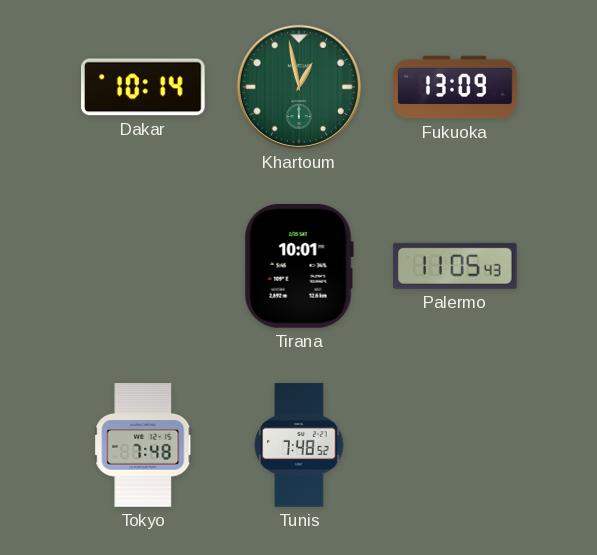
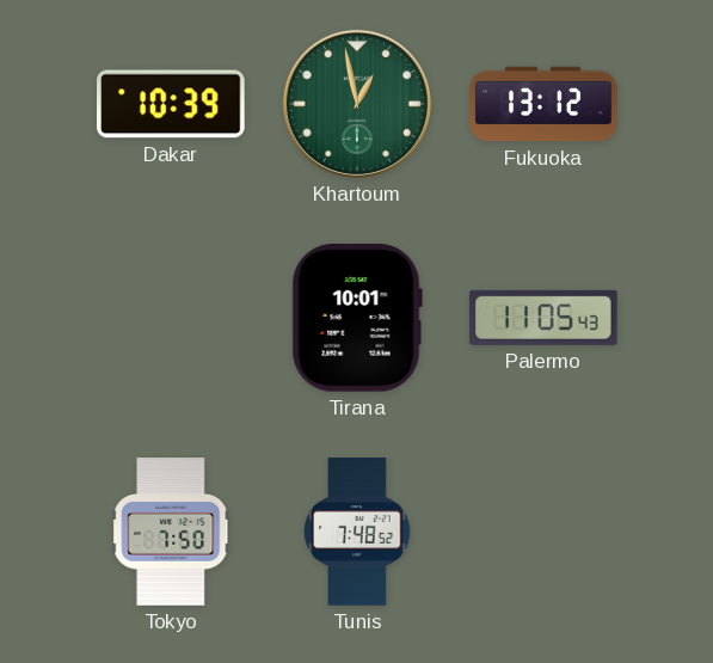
Dakar: 10:14 -> 10:39 (172, 104)
Fukuoka: 13:09 -> 13:12 (543, 104)
Tokyo: 7:48 -> 7:50 (171, 532)
